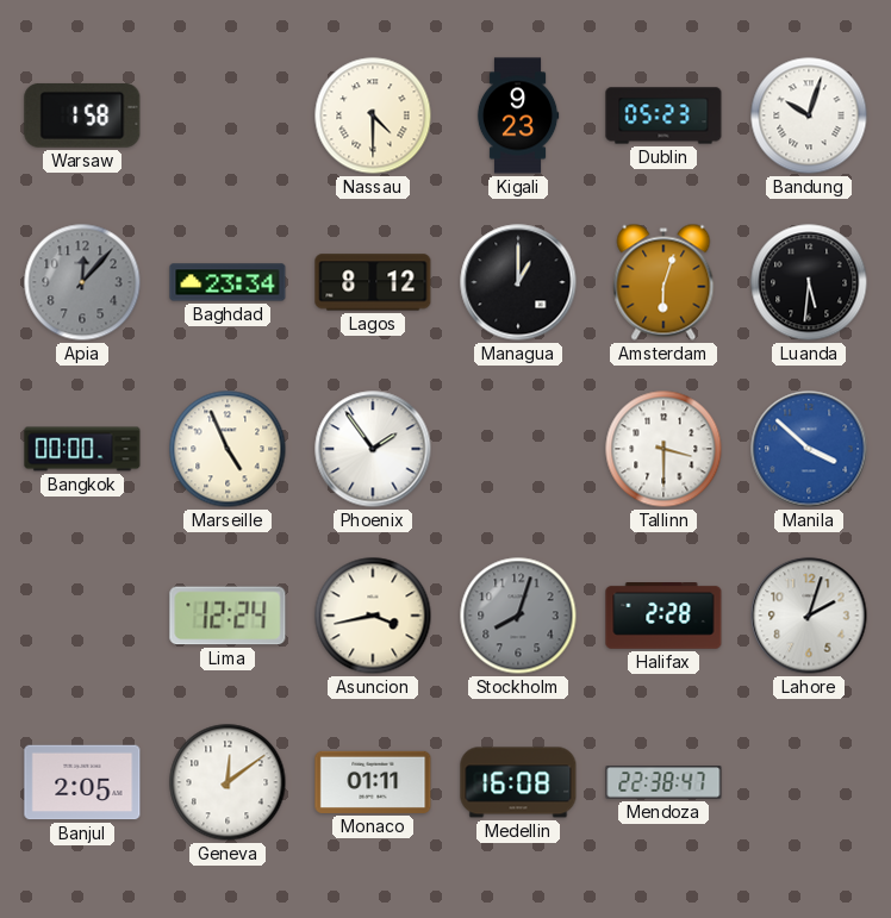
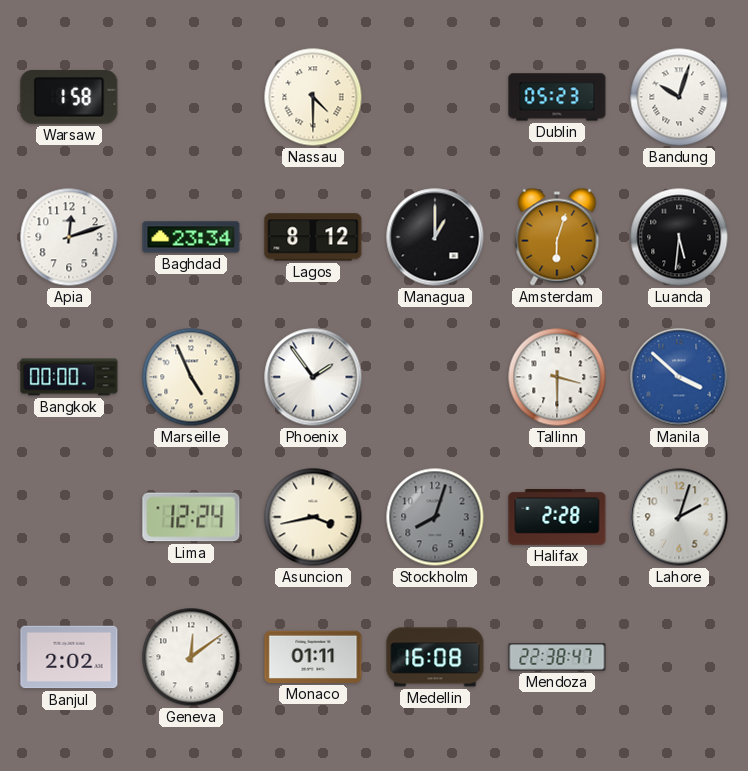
Kigali: 9:23 -> none (518, 115)
Apia: 12:07 -> 12:12 (69, 237)
Apia dial: grey -> white (69, 237)
Banjul: 2:05 -> 2:02 (69, 657)
